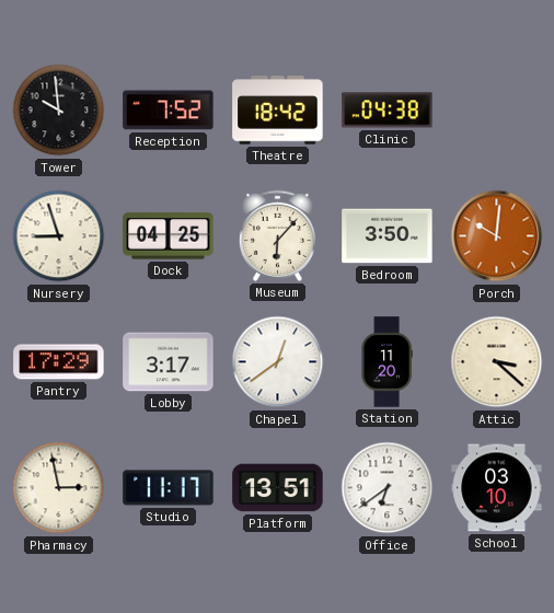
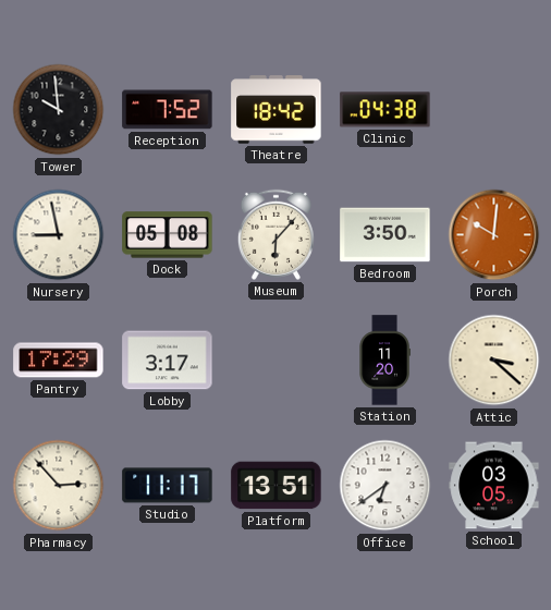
Nursery: 8:57 -> 8:58 (59, 235)
Dock: 04:25 -> 05:08 (168, 235)
Chapel: 12:39 -> none (278, 362)
Pharmacy: 2:58 -> 2:53 (59, 486)
School: 03:10 -> 03:05 (494, 486)
